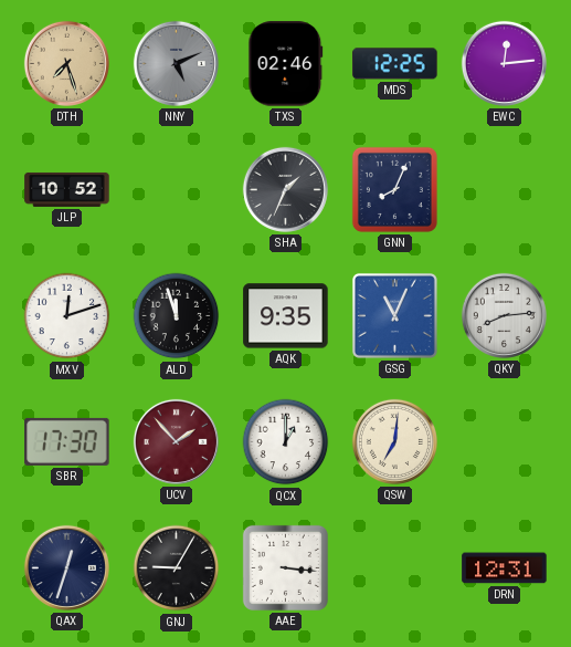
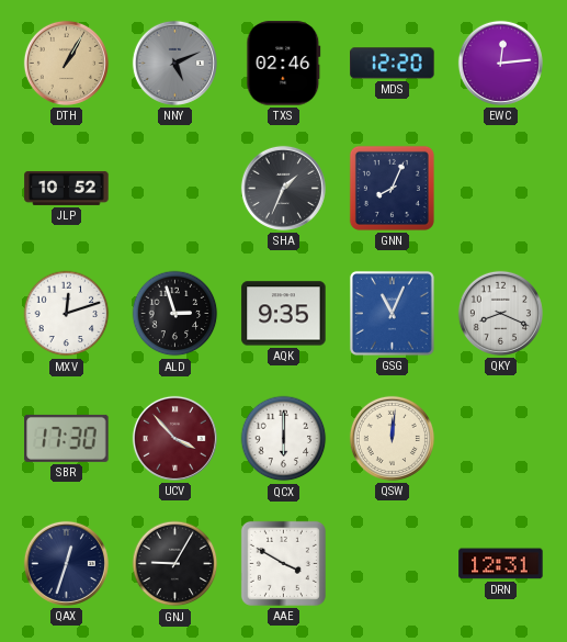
DTH: 7:27 -> 1:05 (66, 63)
MDS: 12:25 -> 12:20 (393, 64)
ALD: 11:57 -> 2:57 (175, 314)
QKY: 8:14 -> 8:19 (500, 313)
UCV: 1:53 -> 3:53 (174, 438)
QCX: 1:00 -> 6:00 (284, 439)
QSW: 7:01 -> 12:01 (392, 438)
AAE: 3:16 -> 3:50 (283, 563)
